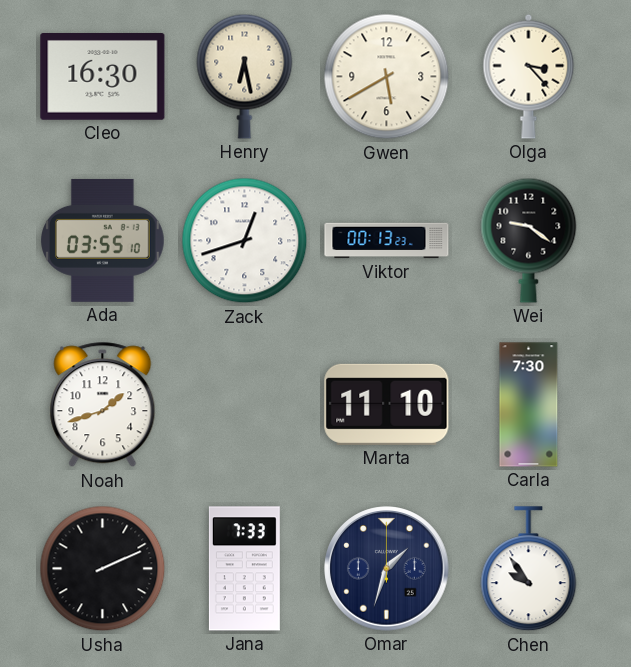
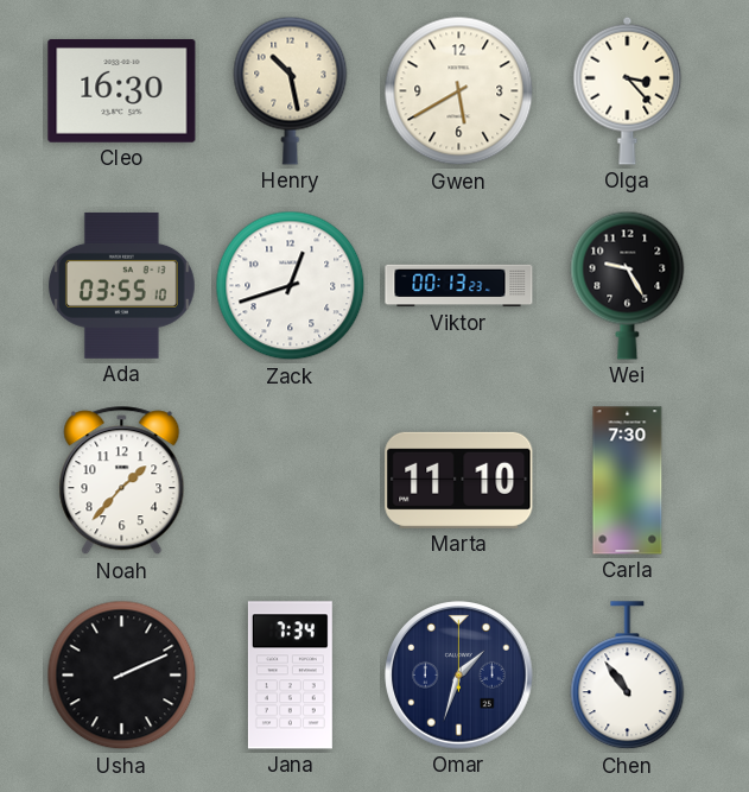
Henry: 6:28 -> 10:28 (291, 90)
Wei: 9:21 -> 9:25 (628, 285)
Noah: 1:42 -> 1:37 (122, 481)
Jana: 7:33 -> 7:34 (290, 676)
Chen: 9:54 -> 10:54 (628, 676)
